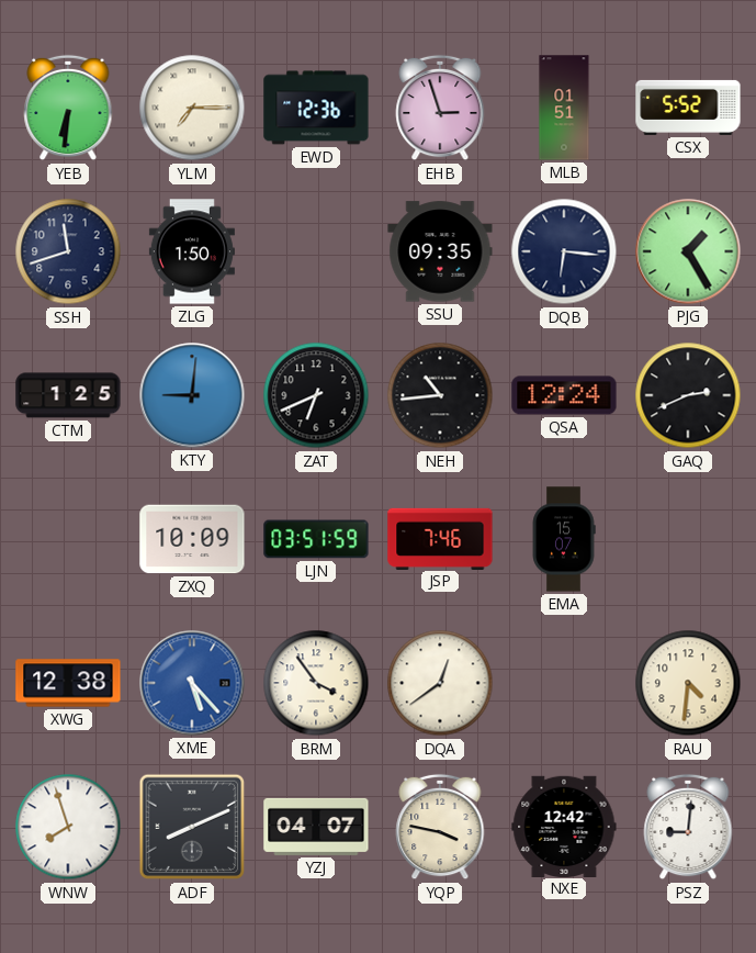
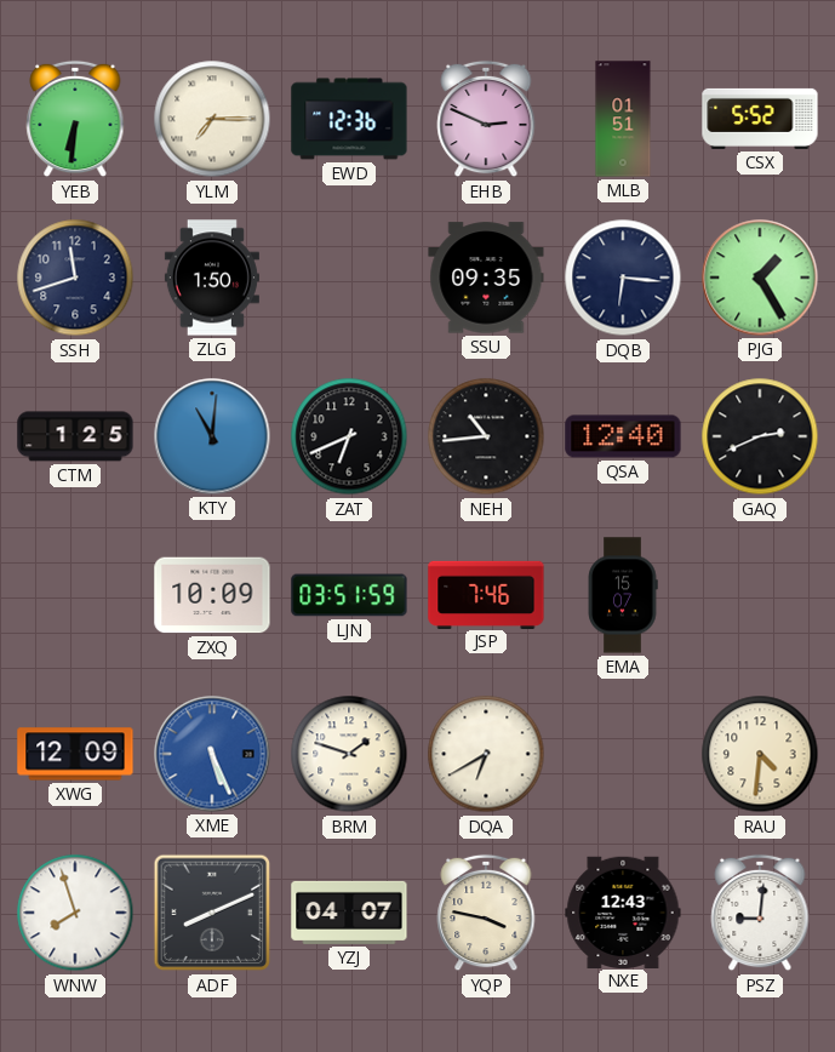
EHB: 2:57 -> 2:49 (486, 119)
KTY: 9:01 -> 11:01 (212, 436)
QSA: 12:24 -> 12:40 (623, 436)
XWG: 12:38 -> 12:09 (75, 754)
XME: 5:23 -> 5:26 (212, 754)
BRM: 3:54 -> 1:48 (349, 754)
DQA: 12:39 -> 6:40 (486, 754)
NXE: 12:42 -> 12:43 (623, 911)
